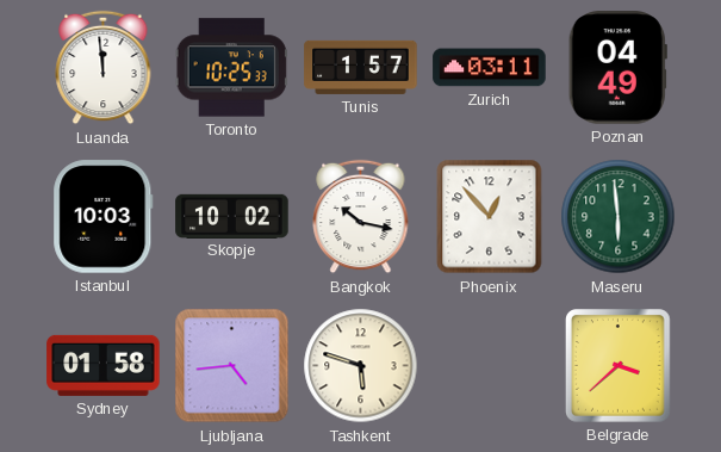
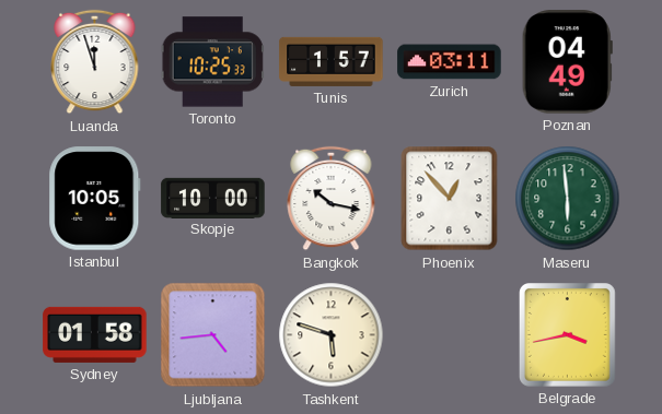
Luanda: 11:59 -> 11:57 (95, 62)
Istanbul: 10:03 -> 10:05 (95, 199)
Skopje: 10:02 -> 10:00 (213, 198)
Belgrade: 3:38 -> 3:43 (568, 335)
